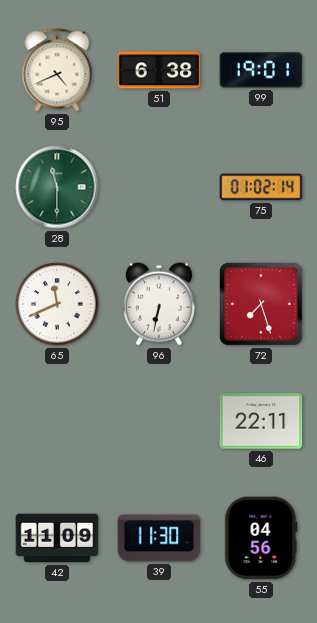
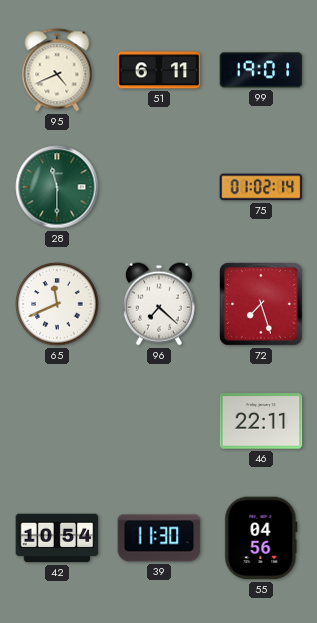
51: 6:38 -> 6:11 (159, 70)
96: 6:32 -> 7:22 (159, 304)
42: 11:09 -> 10:54 (57, 538)
